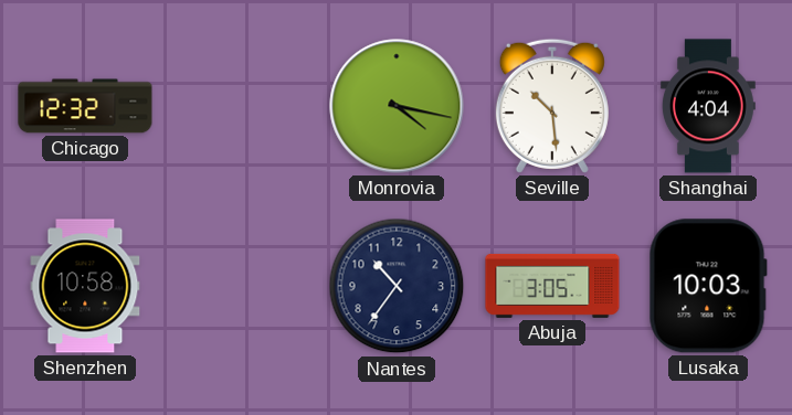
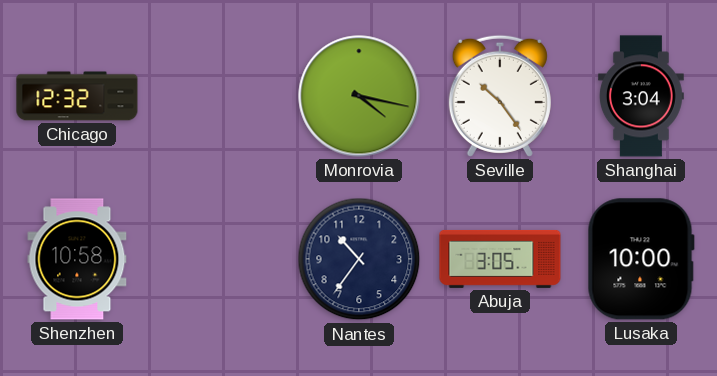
Seville: 10:29 -> 10:24 (500, 96)
Shanghai: 4:04 -> 3:04 (641, 96)
Lusaka: 10:03 -> 10:00 (641, 259)
